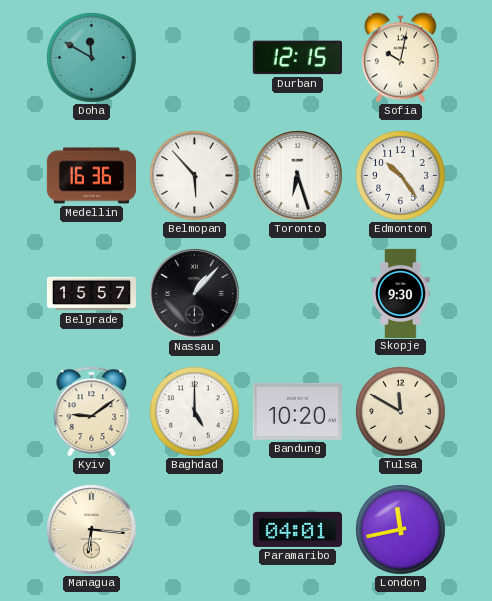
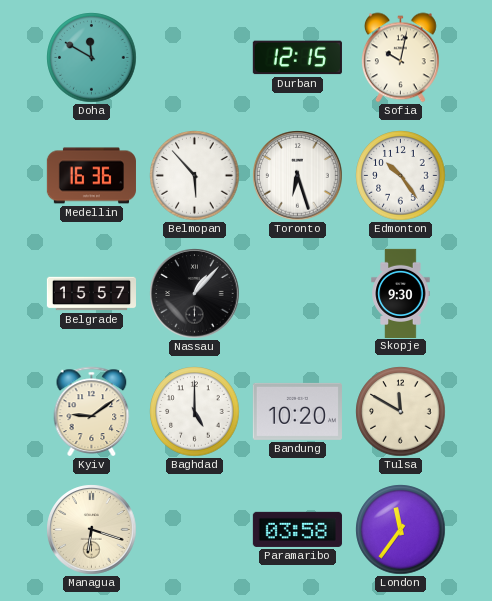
Managua: 6:16 -> 6:18 (92, 530)
Paramaribo: 04:01 -> 03:58 (297, 529)
London: 11:43 -> 11:36 (401, 530)
